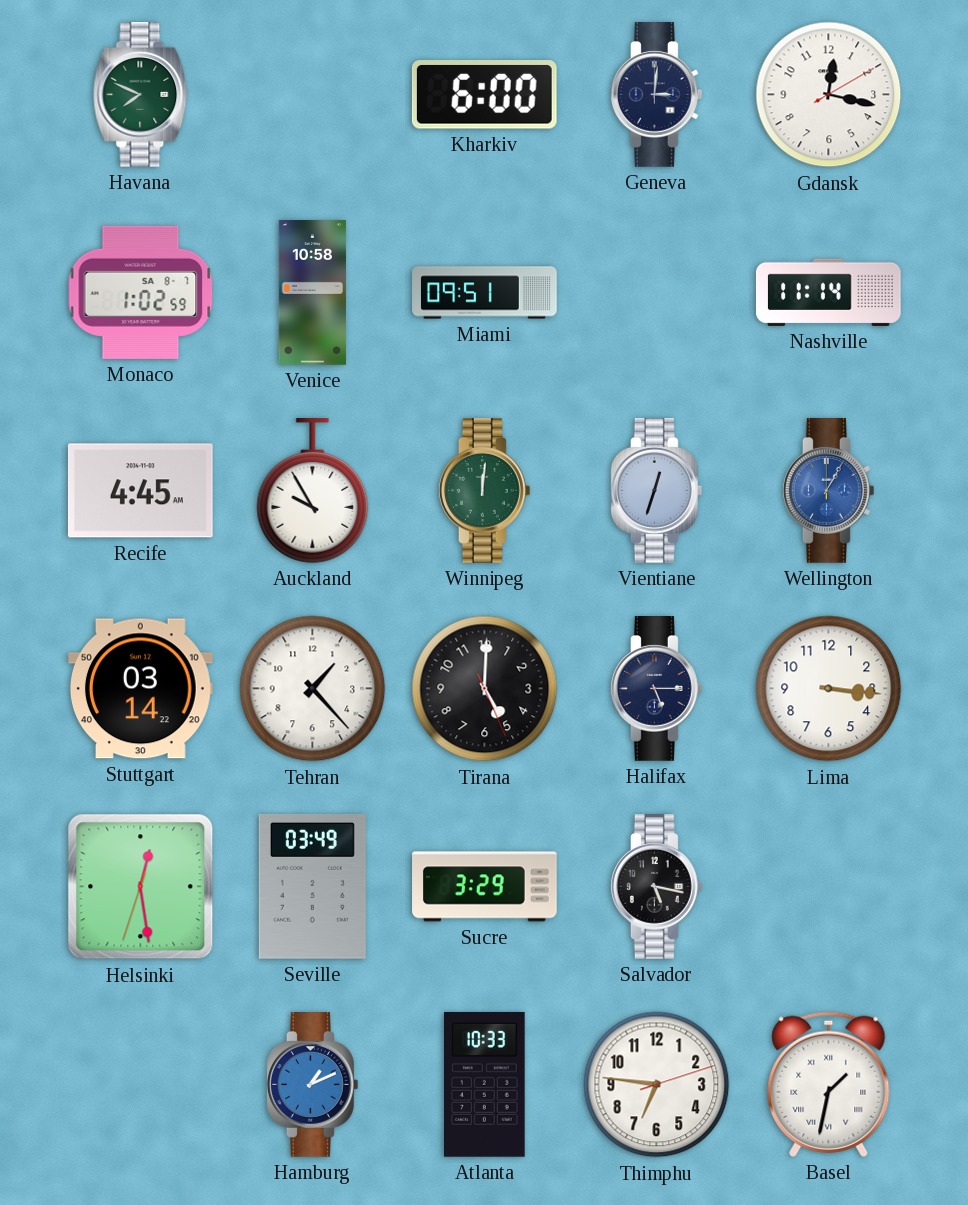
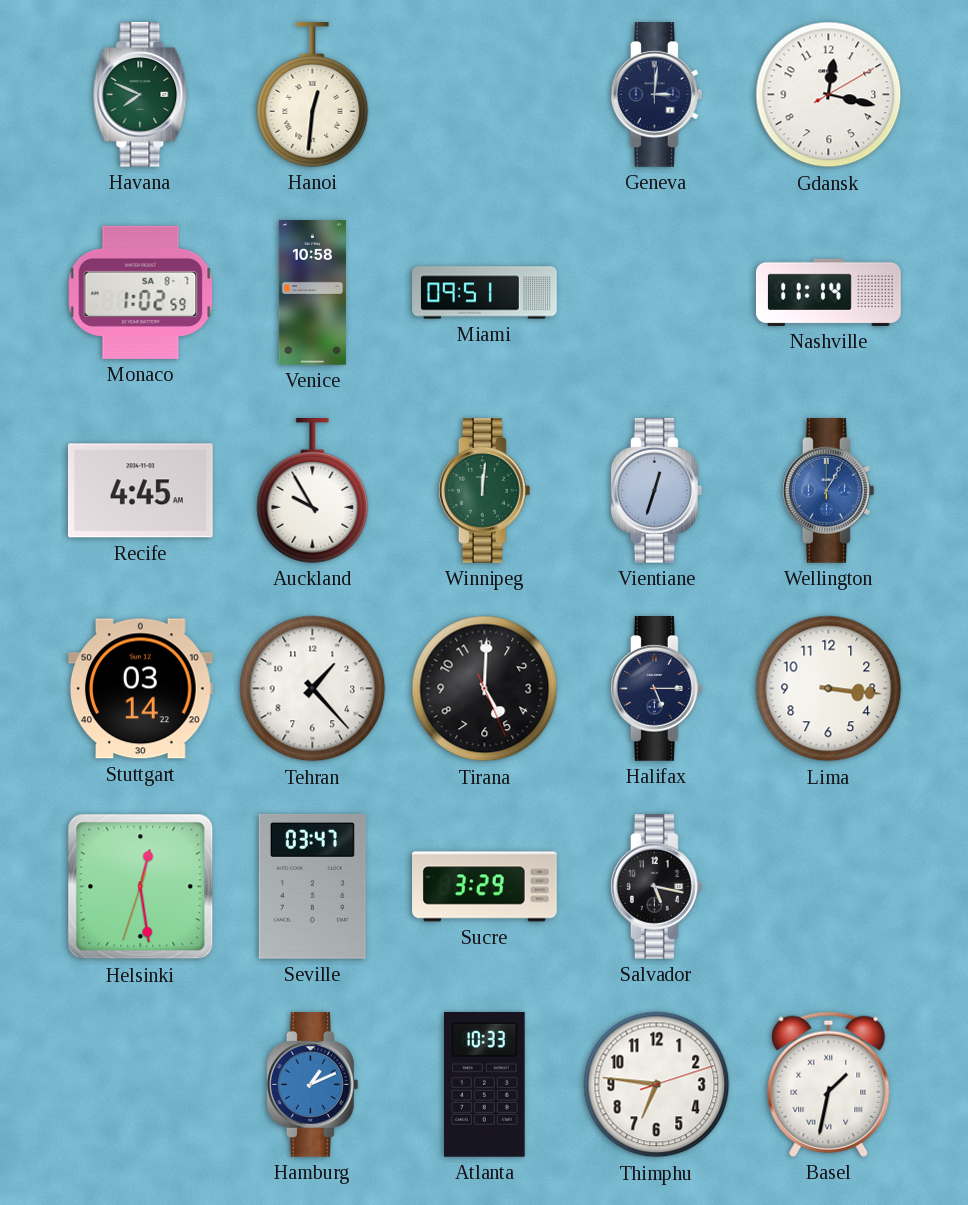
Hanoi: none -> 12:31 (313, 95)
Kharkiv: 6:00 -> none (484, 95)
Seville: 03:49 -> 03:47 (312, 886)
